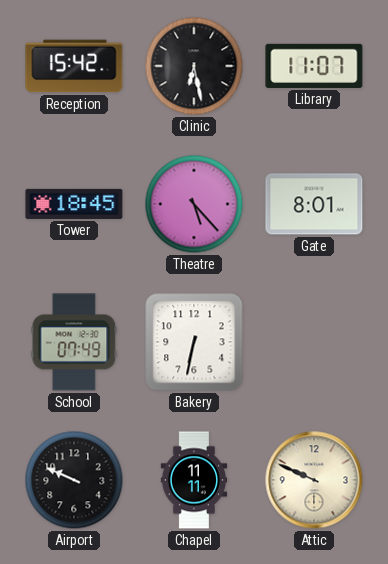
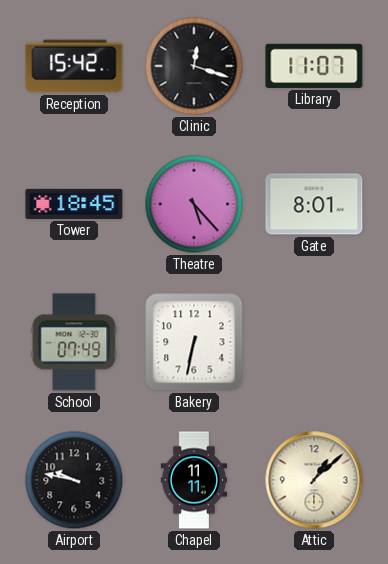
Clinic: 6:28 -> 12:18 (194, 66)
Airport: 9:49 -> 9:47 (74, 480)
Attic: 9:49 -> 1:08 (314, 480)
